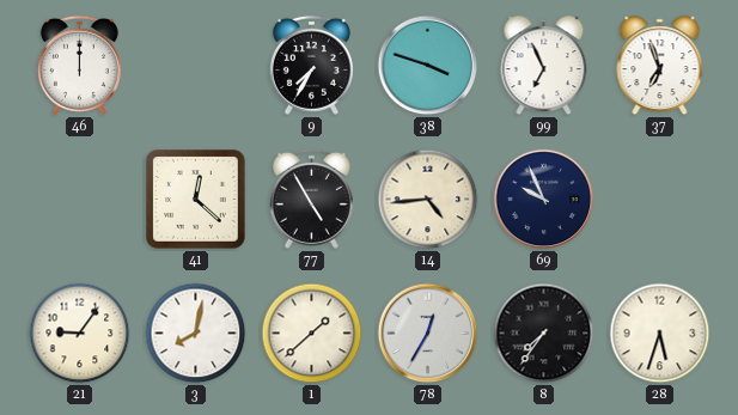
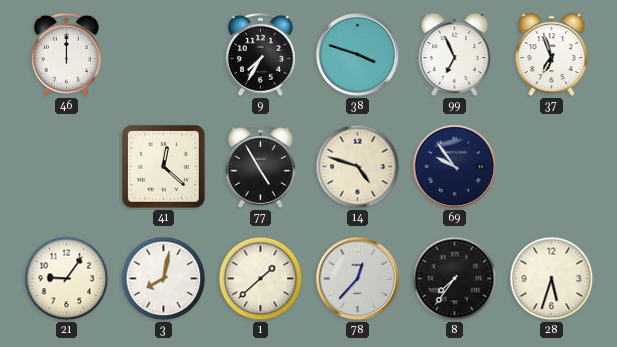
14: 4:44 -> 4:48 (358, 167)
69: 9:56 -> 9:54 (455, 167)
78: 12:35 -> 12:37 (358, 279)
